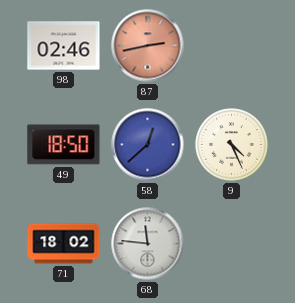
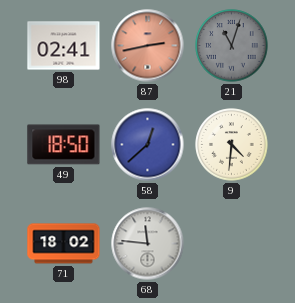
98: 02:46 -> 02:41 (64, 46)
21: none -> 11:03 (232, 46)
9: 4:26 -> 4:31 (232, 145)
